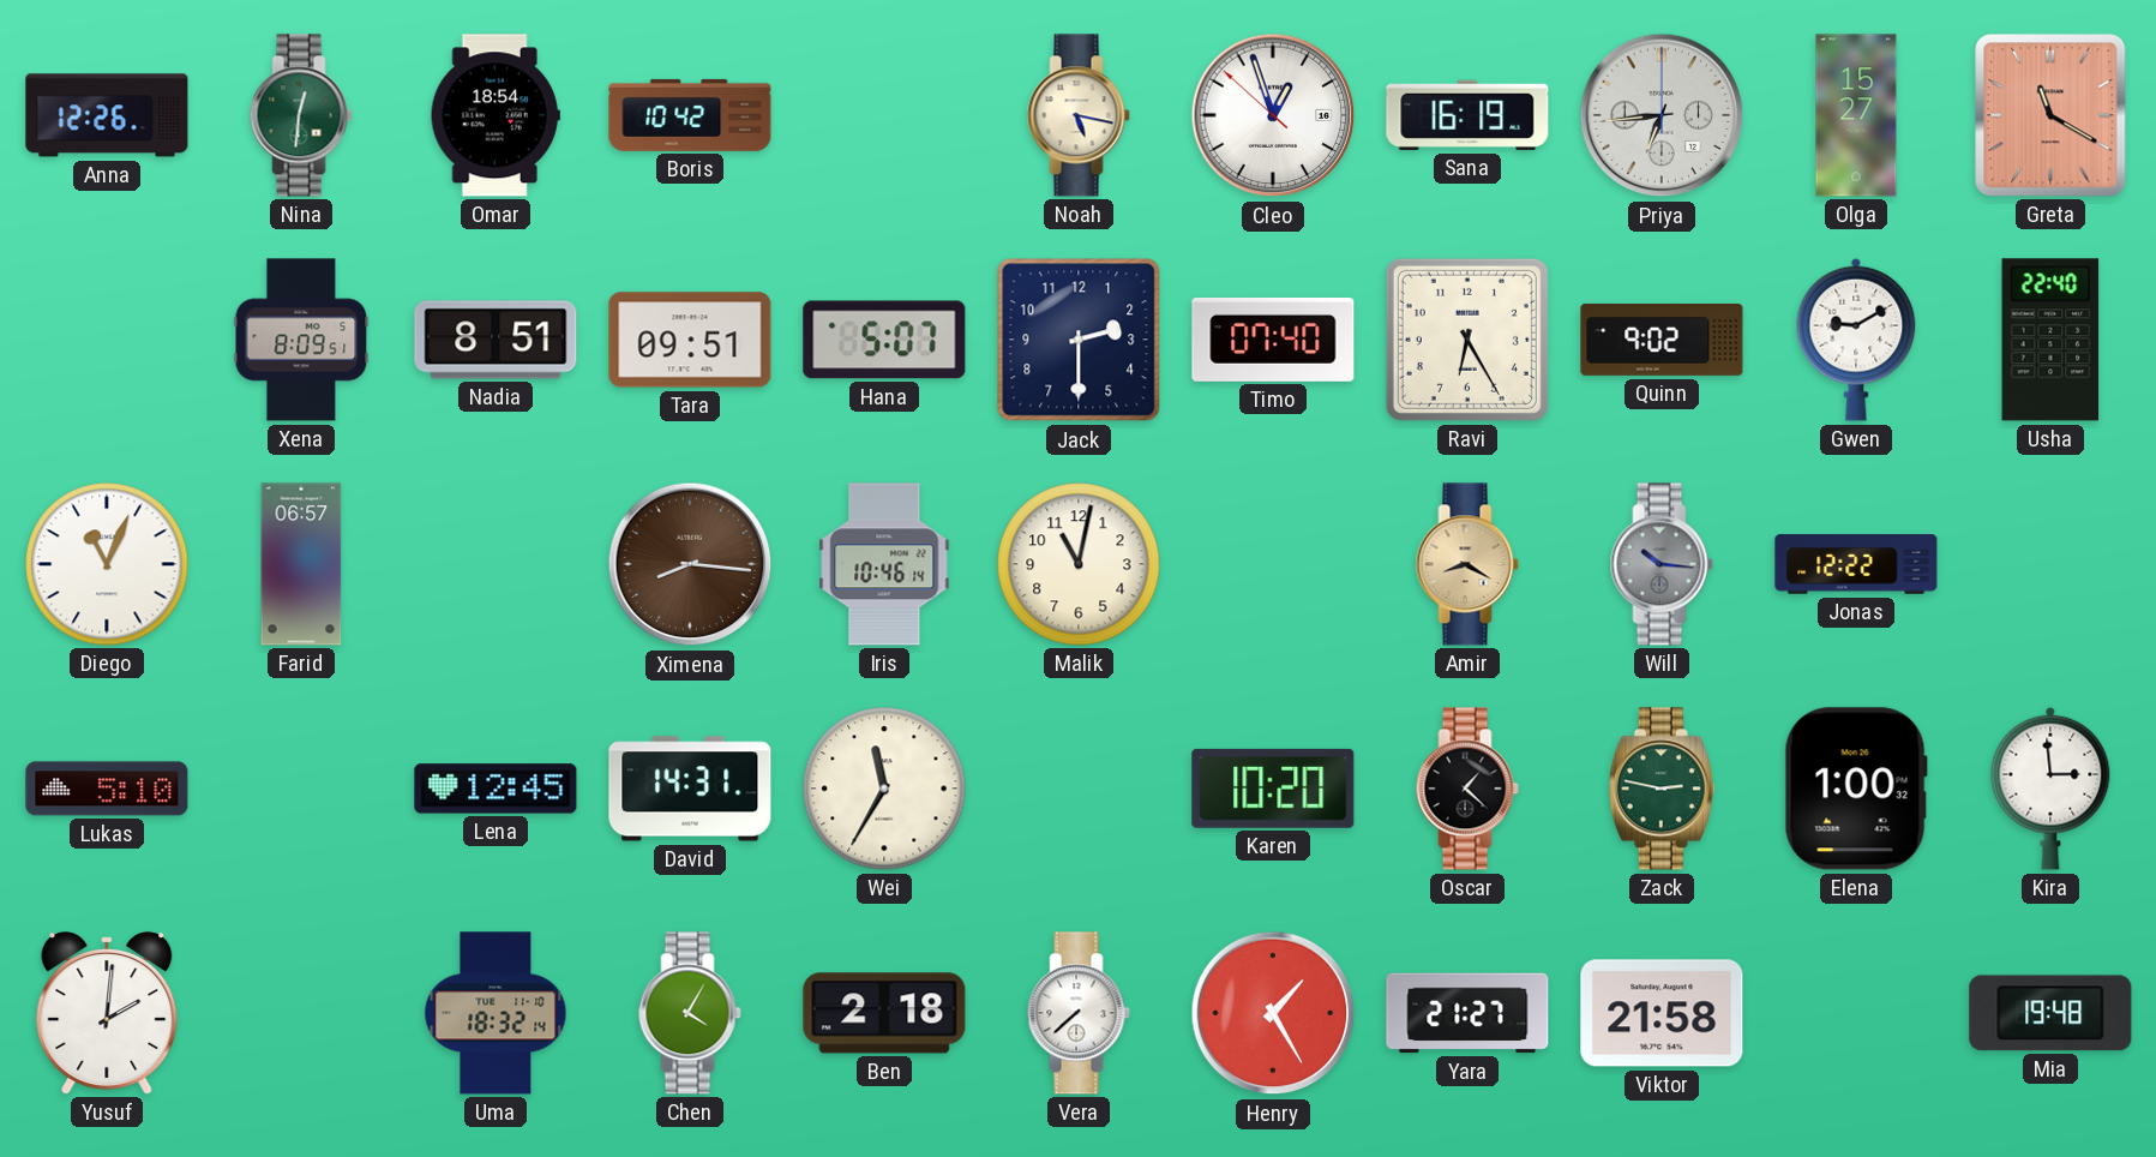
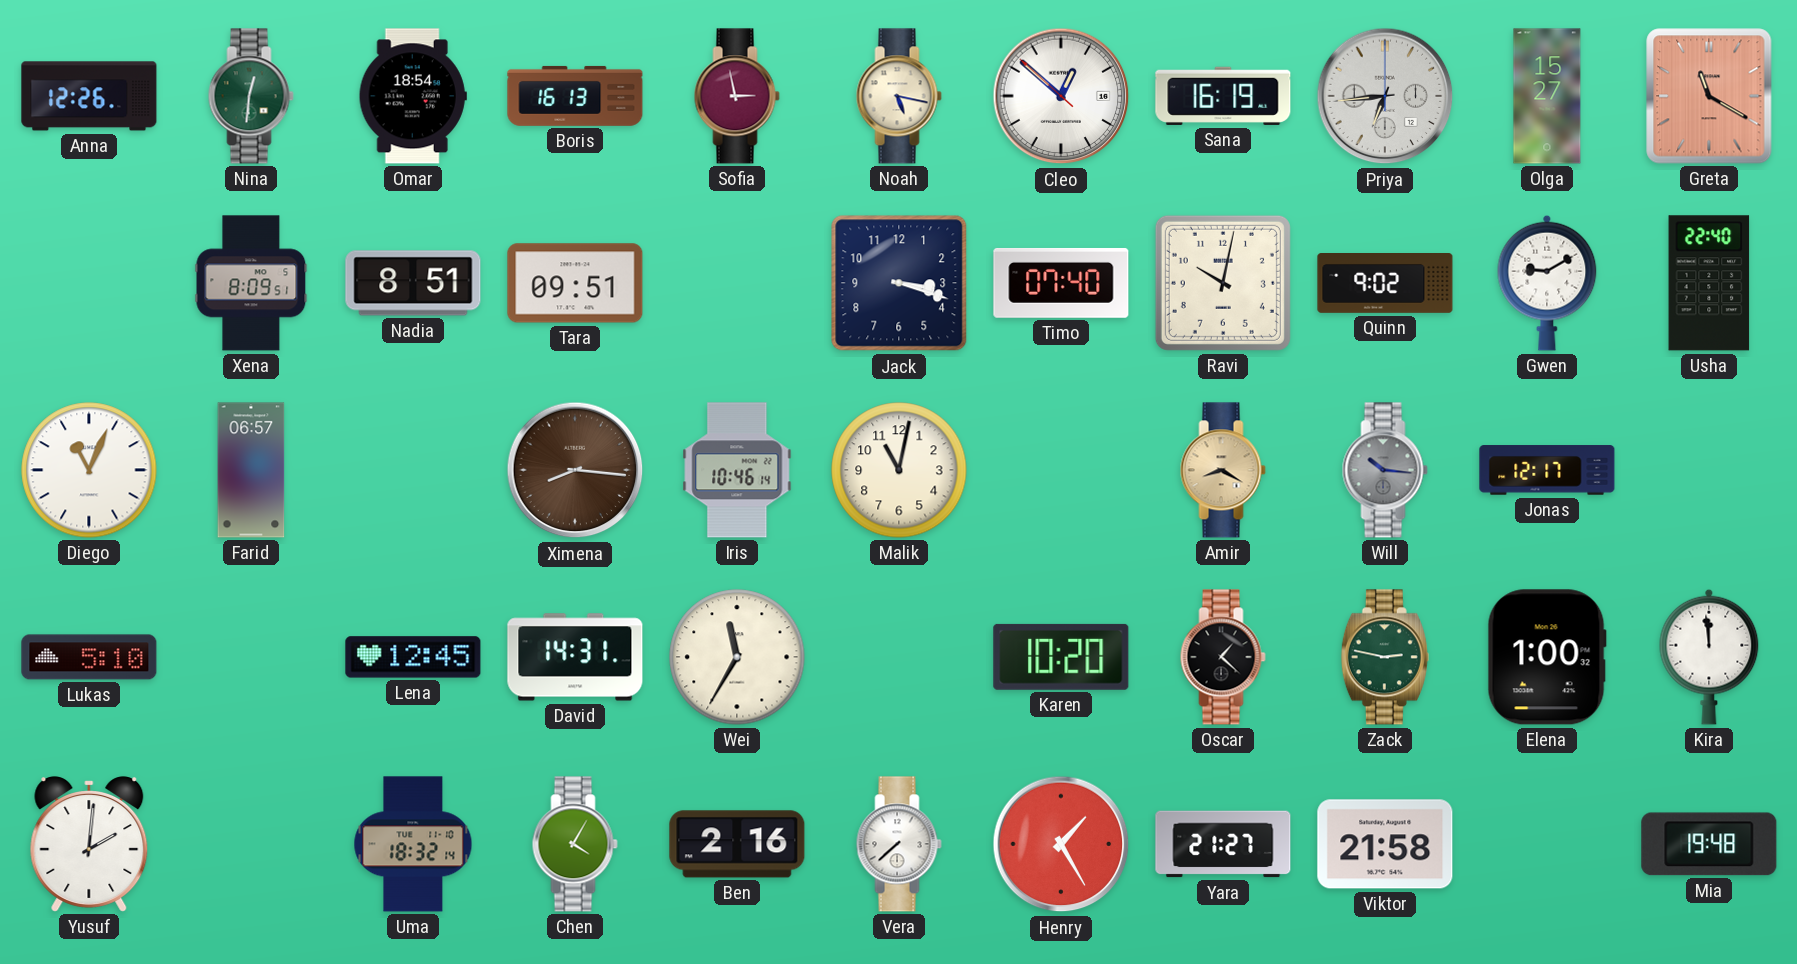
Boris: 10:42 -> 16:13 (575, 96)
Sofia: none -> 2:58 (737, 96)
Cleo: 12:56 -> 12:51 (1061, 96)
Hana: 5:07 -> none (884, 340)
Jack: 2:30 -> 3:18 (899, 283)
Ravi: 6:25 -> 10:02 (1223, 283)
Jonas: 12:22 -> 12:17 (1547, 470)
Kira: 2:59 -> 11:59 (1709, 657)
Ben: 2:18 -> 2:16 (737, 844)
